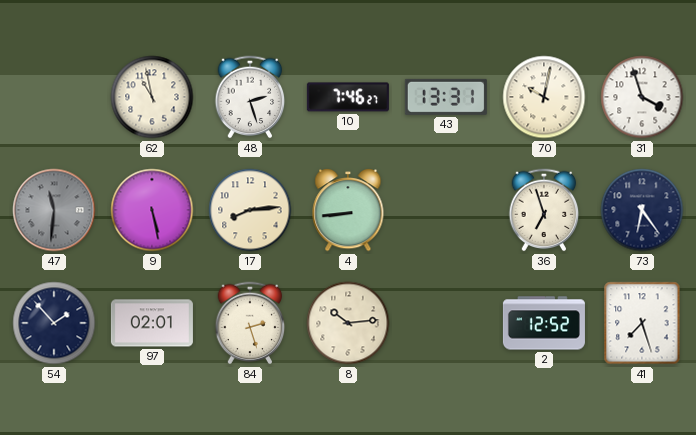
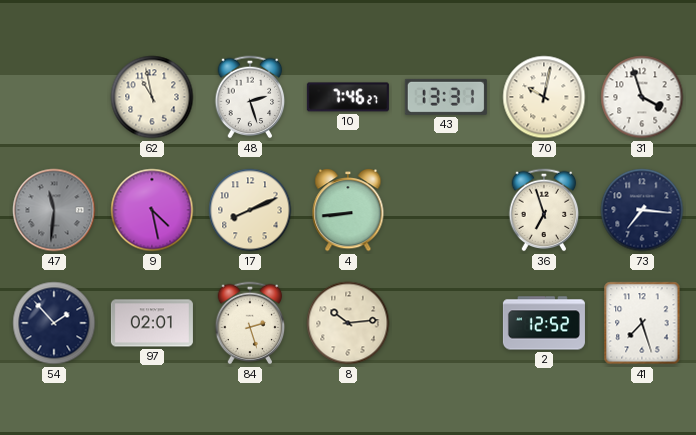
9: 5:28 -> 4:28 (152, 210)
17: 8:14 -> 8:11 (250, 210)
73: 6:24 -> 7:16 (642, 210)
